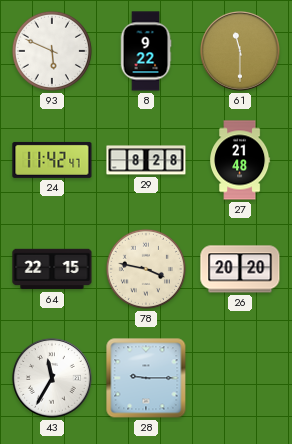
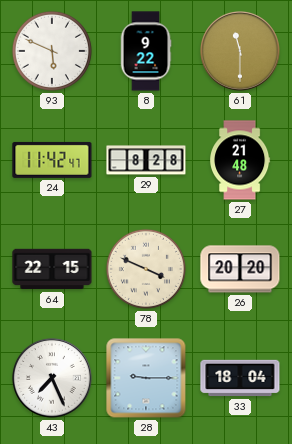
78: 3:47 -> 3:49 (146, 269)
43: 11:35 -> 7:26 (53, 379)
33: none -> 18:04 (240, 378)
